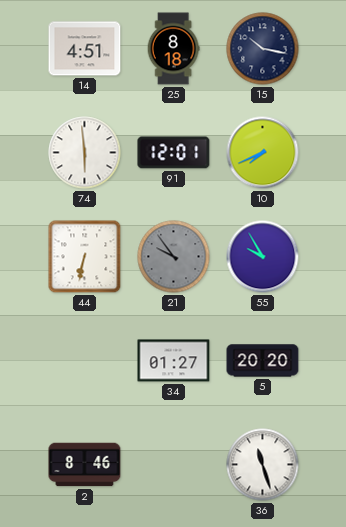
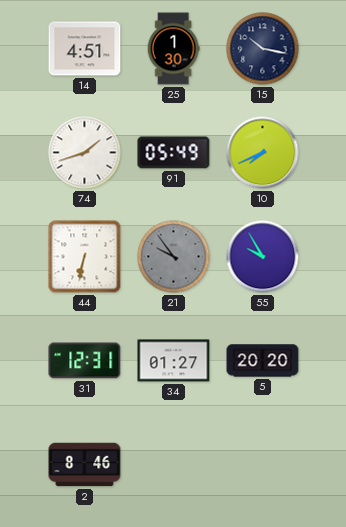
25: 8:18 -> 1:30 (173, 49)
74: 5:59 -> 1:42 (85, 153)
91: 12:01 -> 05:49 (174, 153)
31: none -> 12:31 (85, 361)
36: 11:27 -> none (263, 465)
